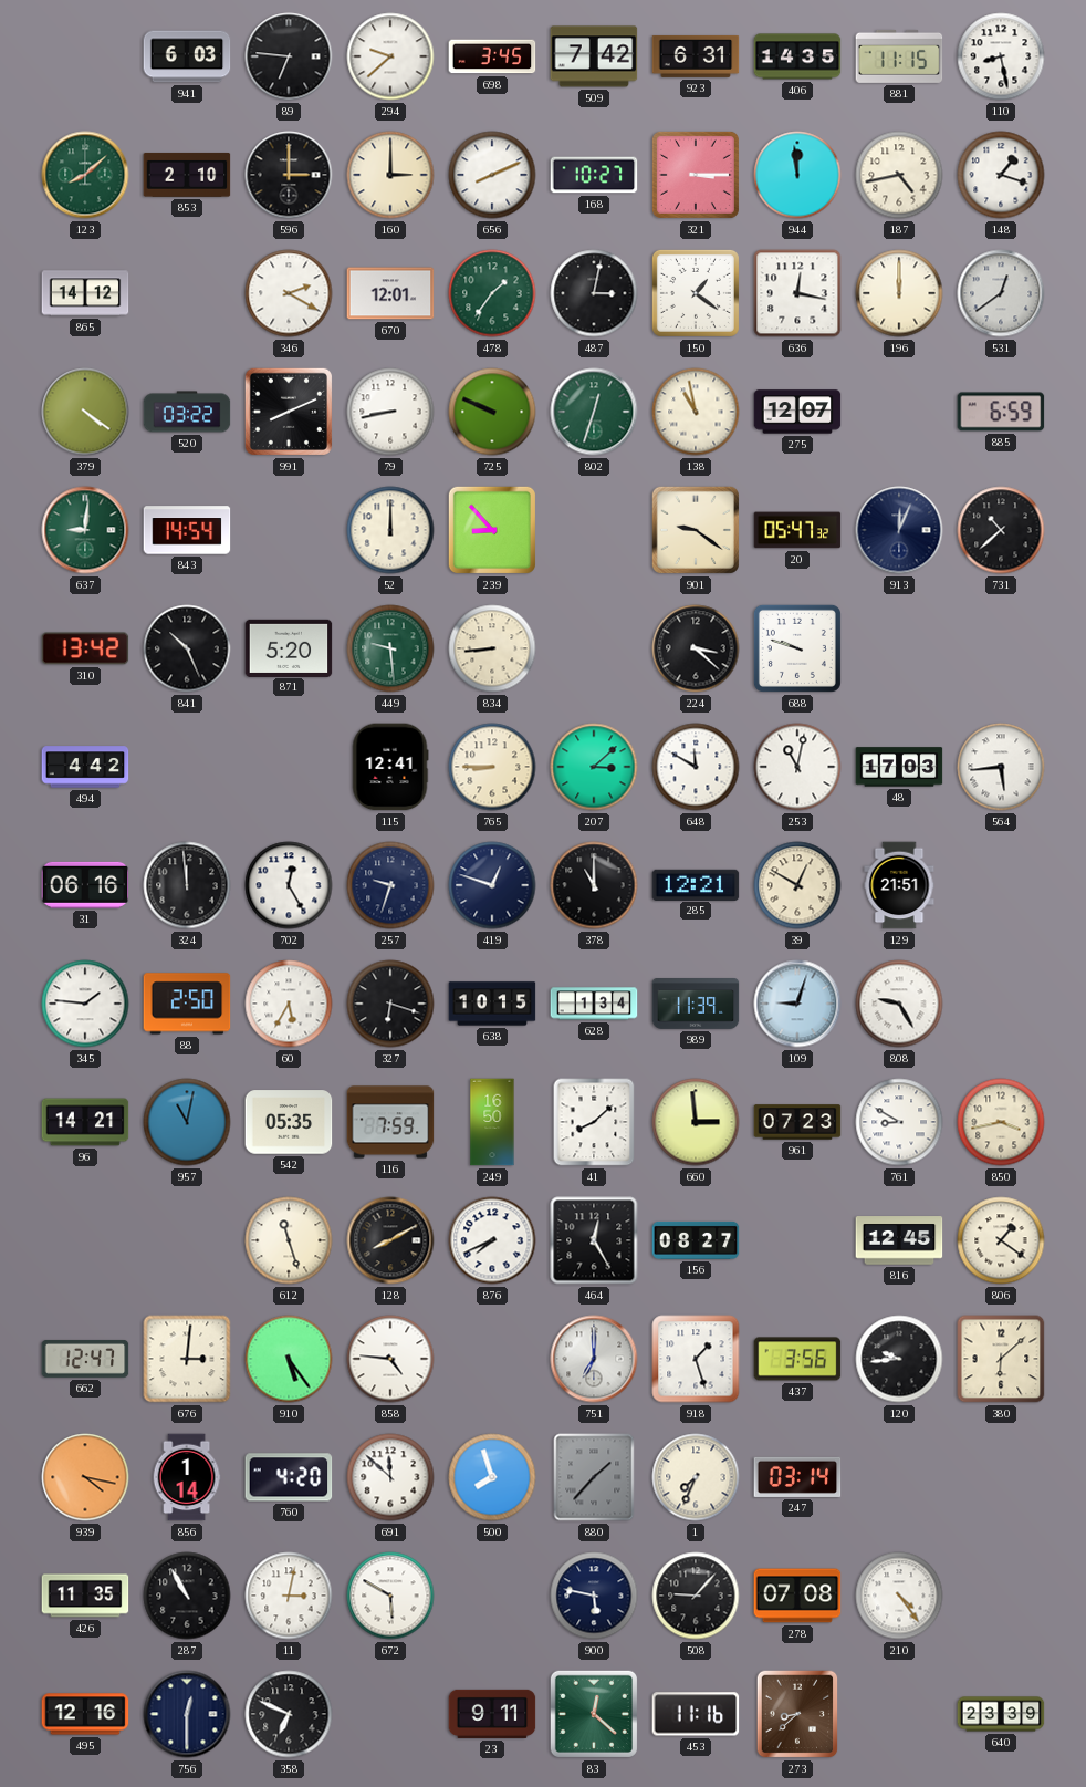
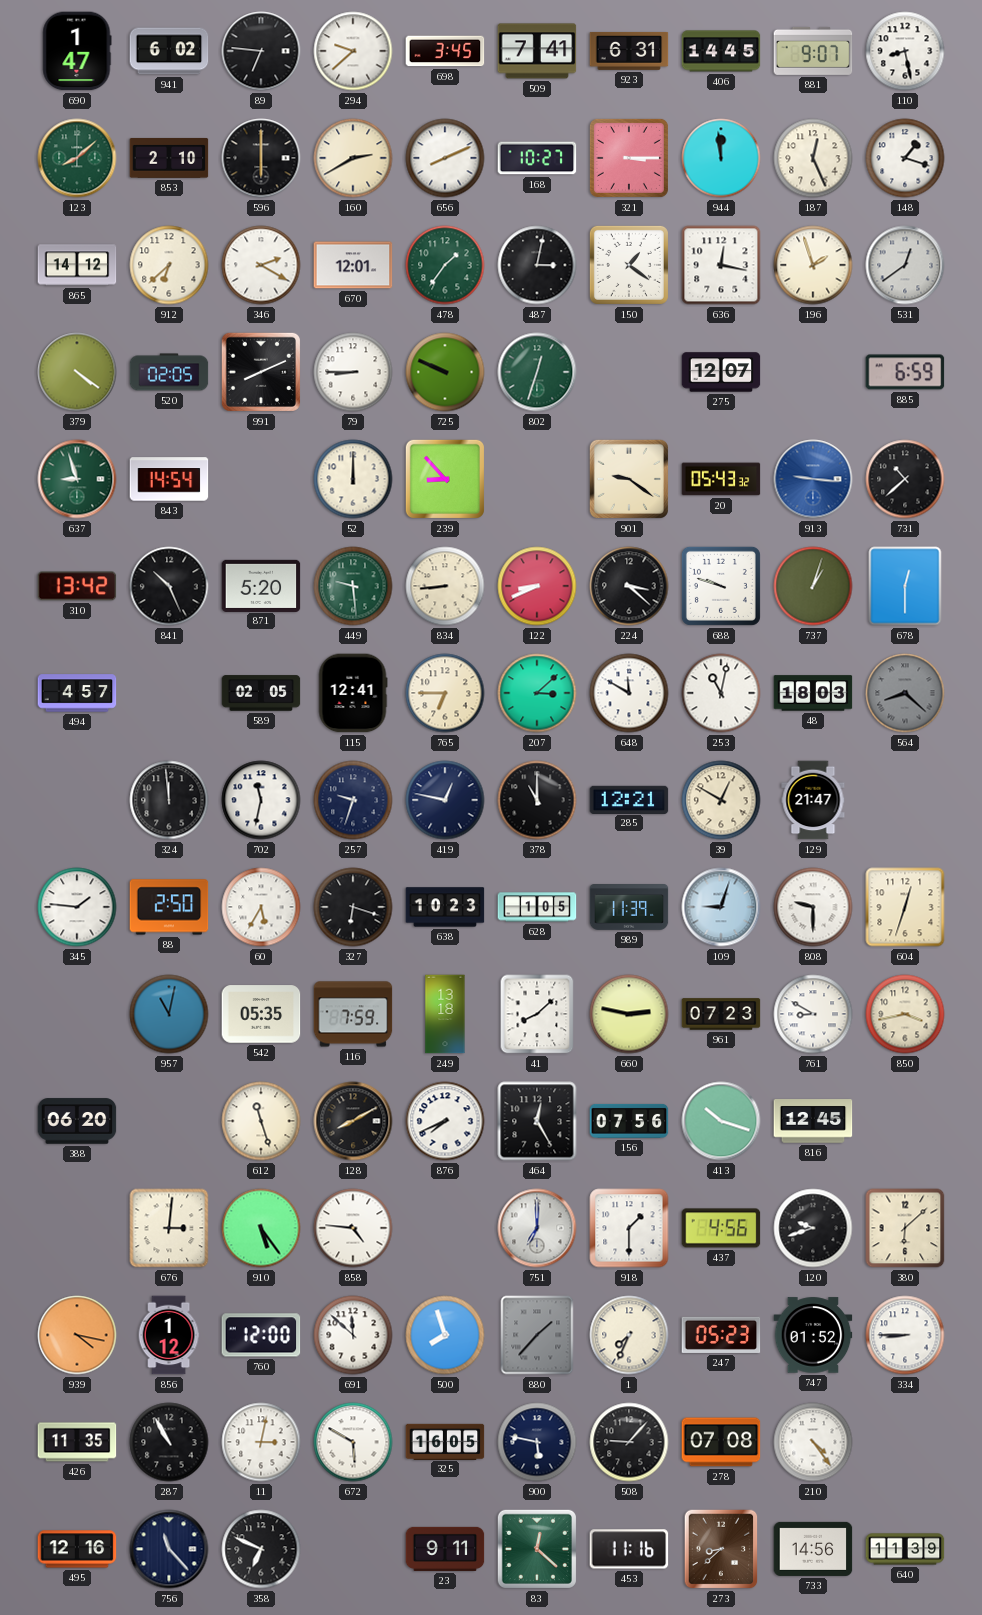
690: none -> 1:47 (77, 51)
941: 6:03 -> 6:02 (169, 51)
509: 7:42 -> 7:41 (537, 51)
406: 14:35 -> 14:45 (721, 51)
881: 11:15 -> 9:07 (813, 51)
596: 3:00 -> 6:00 (261, 158)
160: 3:00 -> 2:40 (353, 158)
187: 4:43 -> 12:26 (813, 158)
912: none -> 6:38 (169, 265)
196: 12:00 -> 1:57 (813, 265)
520: 03:22 -> 02:05 (169, 372)
79: 8:43 -> 8:45 (353, 372)
138: 10:58 -> none (696, 412)
637: 9:01 -> 8:57 (77, 479)
20: 05:47 -> 05:43 (721, 479)
913: 12:04 -> 9:16 (813, 479)
913 dial: navy -> blue (813, 479)
122: none -> 8:41 (537, 586)
737: none -> 1:03 (813, 586)
678: none -> 12:30 (905, 586)
494: 4:42 -> 4:57 (77, 693)
589: none -> 02:05 (261, 693)
765: 8:45 -> 6:45 (445, 693)
48: 17:03 -> 18:03 (813, 693)
564: 5:44 -> 8:22 (905, 693)
564 dial: white -> grey (905, 693)
31: 06:16 -> none (85, 885)
702: 12:25 -> 11:32 (261, 800)
419: 12:48 -> 12:47 (445, 800)
129: 21:51 -> 21:47 (813, 800)
638: 10:15 -> 10:23 (445, 907)
628: 1:34 -> 1:05 (537, 907)
808: 9:25 -> 9:30 (813, 907)
604: none -> 12:33 (905, 907)
96: 14:21 -> none (85, 1122)
249: 16:50 -> 13:18 (445, 1014)
660: 2:59 -> 2:47 (629, 1014)
388: none -> 06:20 (77, 1121)
156: 08:27 -> 07:56 (629, 1121)
413: none -> 10:18 (721, 1121)
806: 1:21 -> none (1001, 1240)
662: 12:47 -> none (85, 1359)
918: 1:27 -> 1:30 (629, 1228)
437: 3:56 -> 4:56 (721, 1228)
120: 9:44 -> 9:42 (813, 1228)
856: 1:14 -> 1:12 (169, 1335)
760: 4:20 -> 12:00 (261, 1335)
247: 03:14 -> 05:23 (721, 1335)
747: none -> 01:52 (813, 1335)
334: none -> 8:45 (905, 1335)
325: none -> 16:05 (445, 1441)
756: 12:30 -> 11:23 (169, 1549)
733: none -> 14:56 (813, 1549)
640: 23:39 -> 11:39 (905, 1549)
